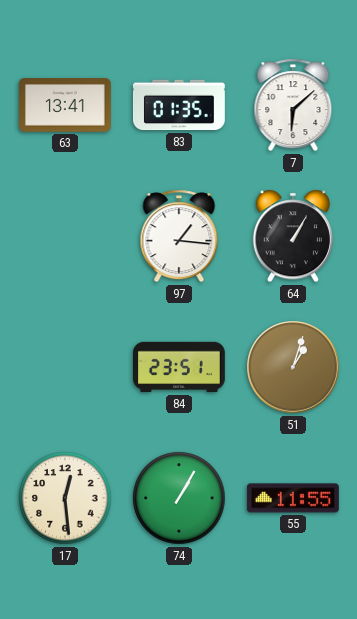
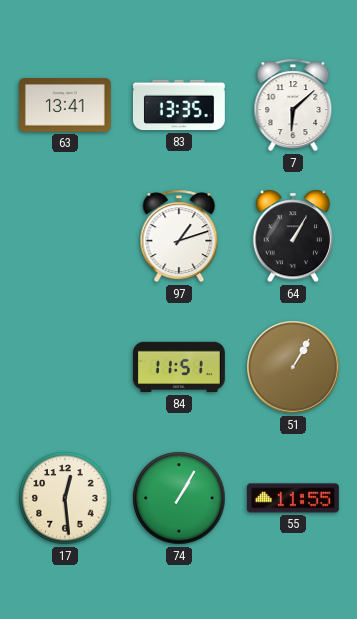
83: 01:35 -> 13:35 (179, 105)
97: 1:16 -> 1:12 (179, 236)
84: 23:51 -> 11:51 (180, 367)
51: 1:03 -> 1:05 (293, 367)
